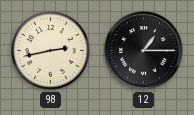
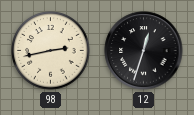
12: 1:15 -> 12:33 (144, 51)
